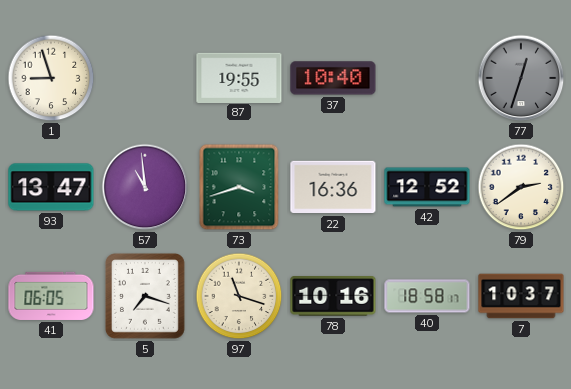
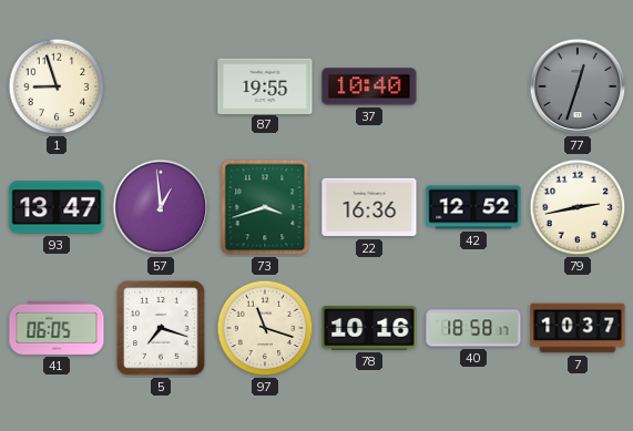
57: 10:59 -> 12:59 (161, 207)
79: 2:39 -> 2:43 (578, 207)
